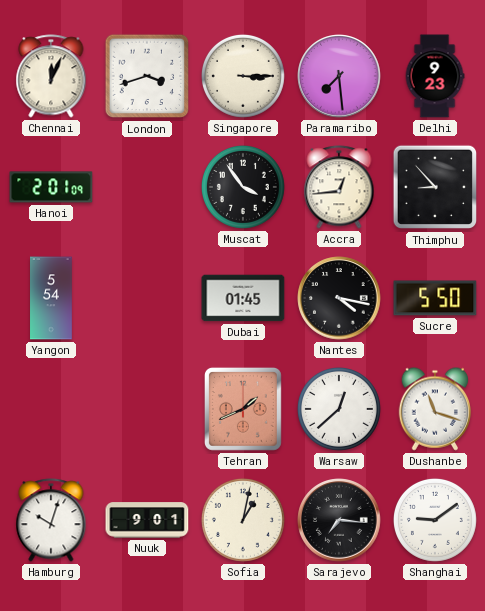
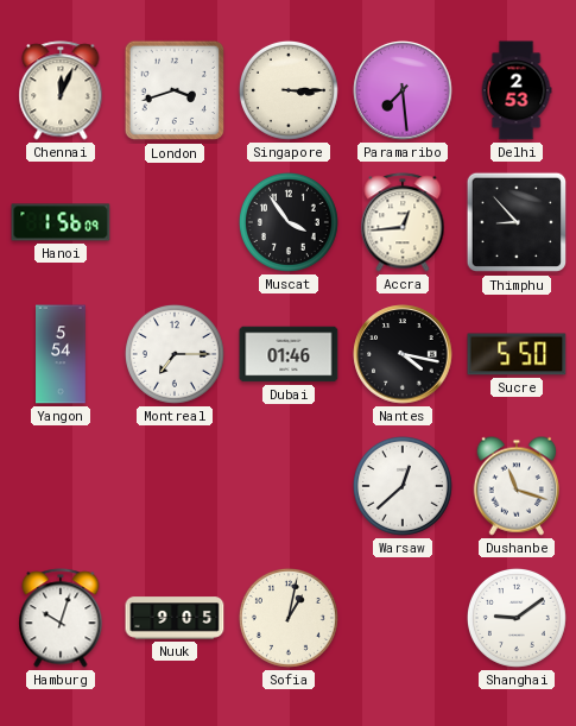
Delhi: 9:23 -> 2:53 (517, 90)
Hanoi: 2:01 -> 1:56 (61, 222)
Montreal: none -> 7:15 (175, 354)
Dubai: 01:45 -> 01:46 (289, 354)
Tehran: 1:41 -> none (243, 409)
Nuuk: 9:01 -> 9:05 (175, 618)
Sarajevo: 7:16 -> none (339, 520)
